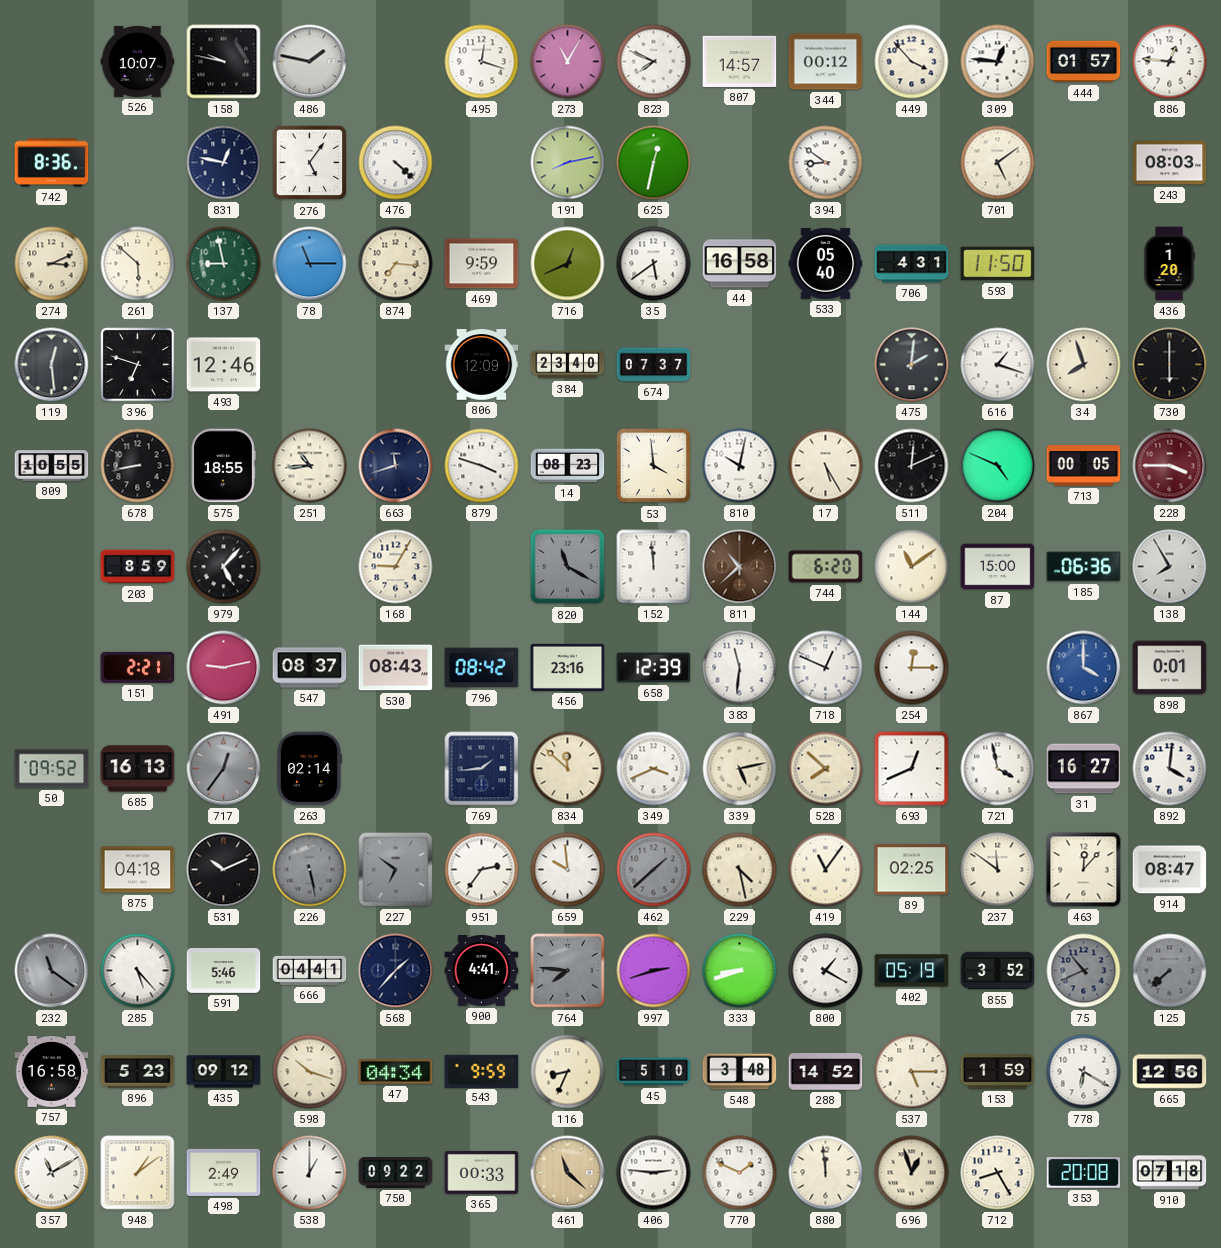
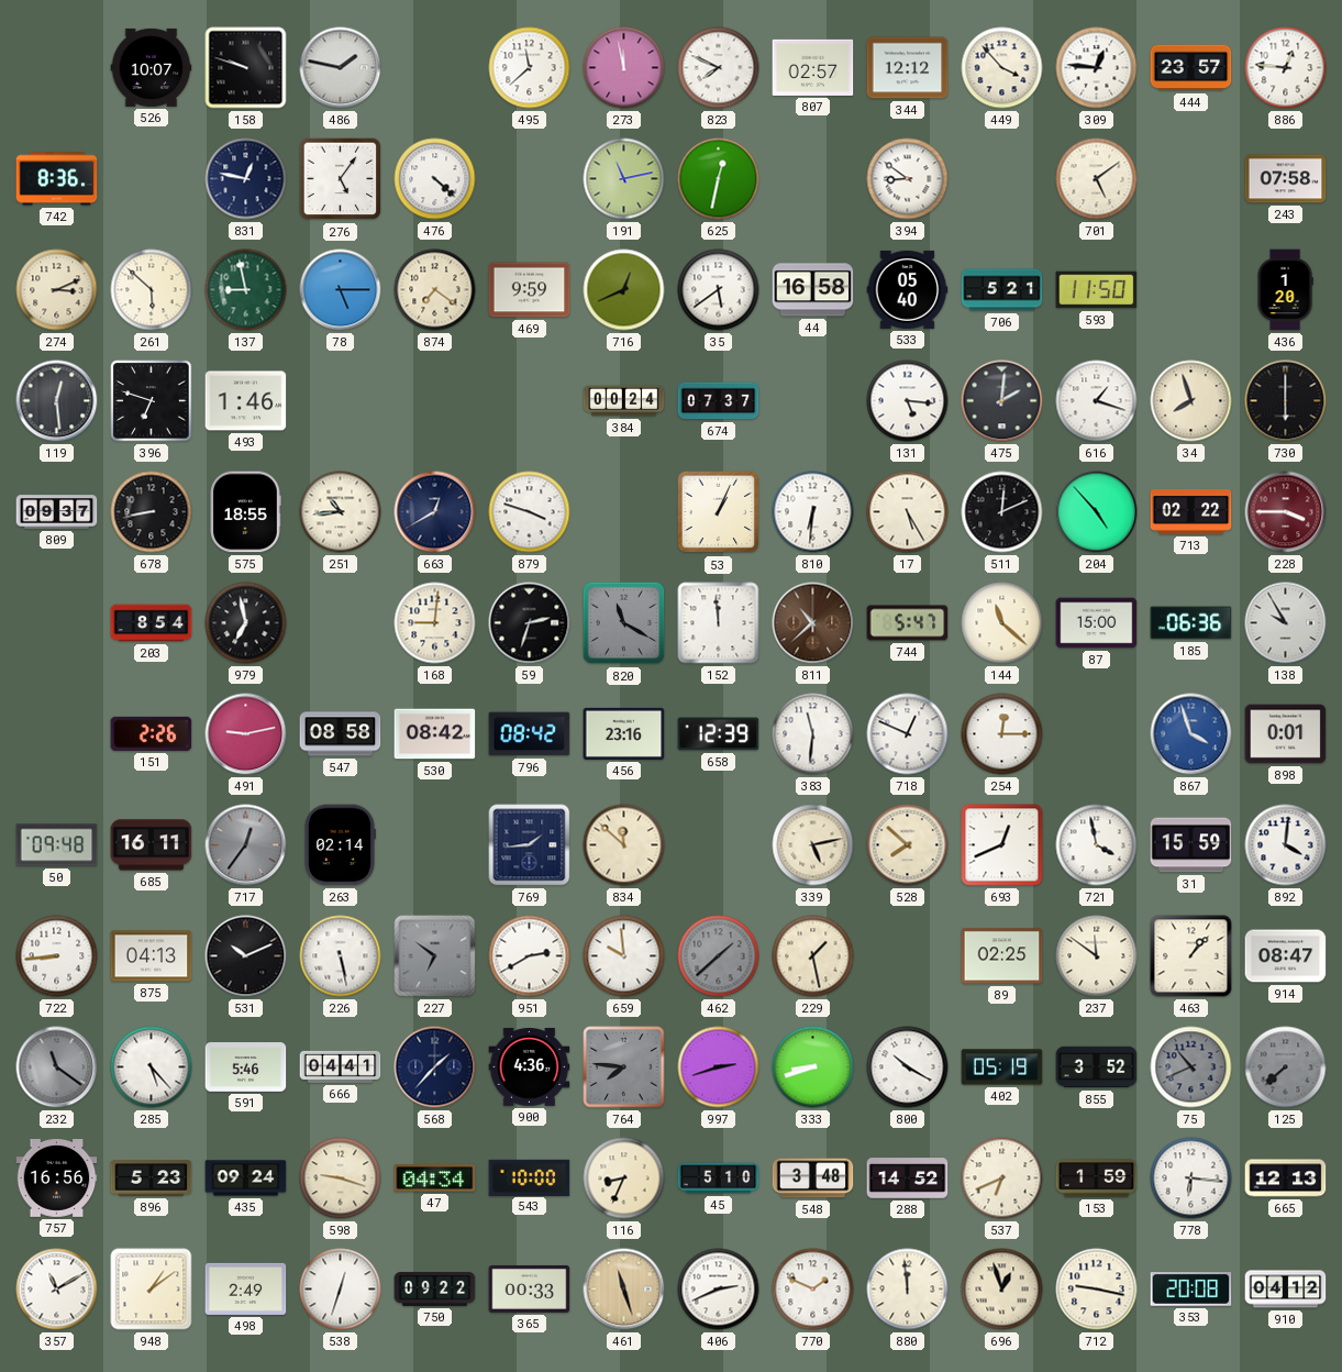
158: 9:47 -> 9:48 (246, 68)
495: 12:18 -> 11:38 (530, 68)
273: 11:05 -> 11:58 (624, 68)
807: 14:57 -> 02:57 (813, 67)
344: 00:12 -> 12:12 (908, 68)
444: 01:57 -> 23:57 (1191, 68)
191: 8:13 -> 11:13 (624, 179)
243: 08:03 -> 07:58 (1286, 179)
78: 11:15 -> 5:15 (341, 290)
874: 7:16 -> 7:21 (435, 290)
706: 4:31 -> 5:21 (1002, 290)
493: 12:46 -> 1:46 (246, 401)
806: 12:09 -> none (482, 365)
384: 23:40 -> 00:24 (624, 401)
131: none -> 5:16 (908, 401)
809: 10:55 -> 09:37 (57, 512)
663: 11:42 -> 12:40 (435, 512)
14: 08:23 -> none (568, 466)
53: 3:59 -> 1:04 (719, 512)
810: 10:02 -> 6:31 (813, 512)
204: 4:49 -> 4:53 (1097, 512)
713: 00:05 -> 02:22 (1191, 512)
203: 8:59 -> 8:54 (152, 623)
979: 5:07 -> 6:58 (246, 623)
168: 9:05 -> 9:01 (435, 623)
59: none -> 2:33 (530, 623)
744: 6:20 -> 5:47 (908, 623)
144: 11:09 -> 11:22 (1002, 623)
138: 7:55 -> 9:55 (1286, 623)
151: 2:21 -> 2:26 (152, 733)
547: 08:37 -> 08:58 (341, 734)
530: 08:43 -> 08:42 (435, 734)
867: 4:00 -> 3:57 (1191, 734)
50: 09:52 -> 09:48 (57, 845)
685: 16:13 -> 16:11 (152, 845)
349: 3:41 -> none (654, 769)
31: 16:27 -> 15:59 (1191, 845)
722: none -> 8:44 (57, 956)
875: 04:18 -> 04:13 (152, 956)
226 dial: grey -> white (341, 956)
951: 2:36 -> 2:40 (530, 956)
229: 4:28 -> 1:28 (813, 956)
419: 11:06 -> none (826, 870)
463: 12:07 -> 1:07 (1191, 956)
900: 4:41 -> 4:36 (530, 1067)
800: 1:20 -> 10:20 (908, 1067)
757: 16:58 -> 16:56 (57, 1179)
435: 09:12 -> 09:24 (246, 1179)
598: 10:18 -> 9:18 (341, 1179)
543: 9:59 -> 10:00 (530, 1177)
537: 5:15 -> 6:41 (1002, 1179)
778: 6:20 -> 6:16 (1191, 1179)
665: 12:56 -> 12:13 (1286, 1179)
538: 1:00 -> 12:33 (341, 1290)
461: 11:22 -> 11:27 (624, 1290)
406: 2:46 -> 2:41 (719, 1290)
712: 8:25 -> 9:17 (1097, 1290)
910: 07:18 -> 04:12 (1286, 1290)
